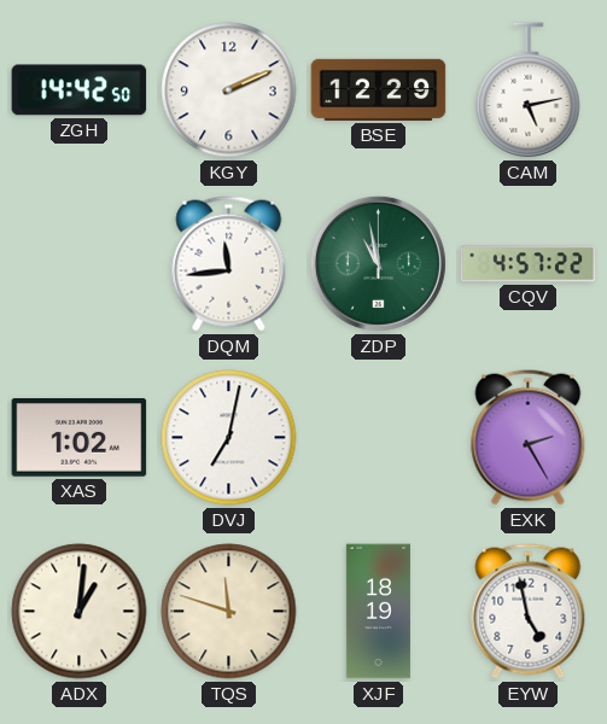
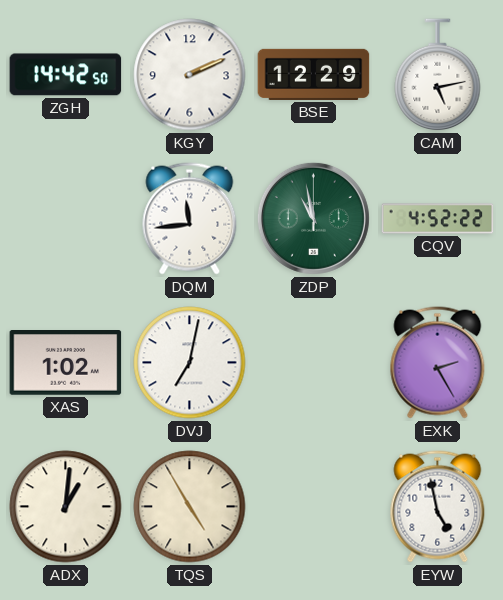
CQV: 4:57 -> 4:52 (438, 219)
TQS: 11:48 -> 4:55 (190, 507)
XJF: 18:19 -> none (378, 612)
